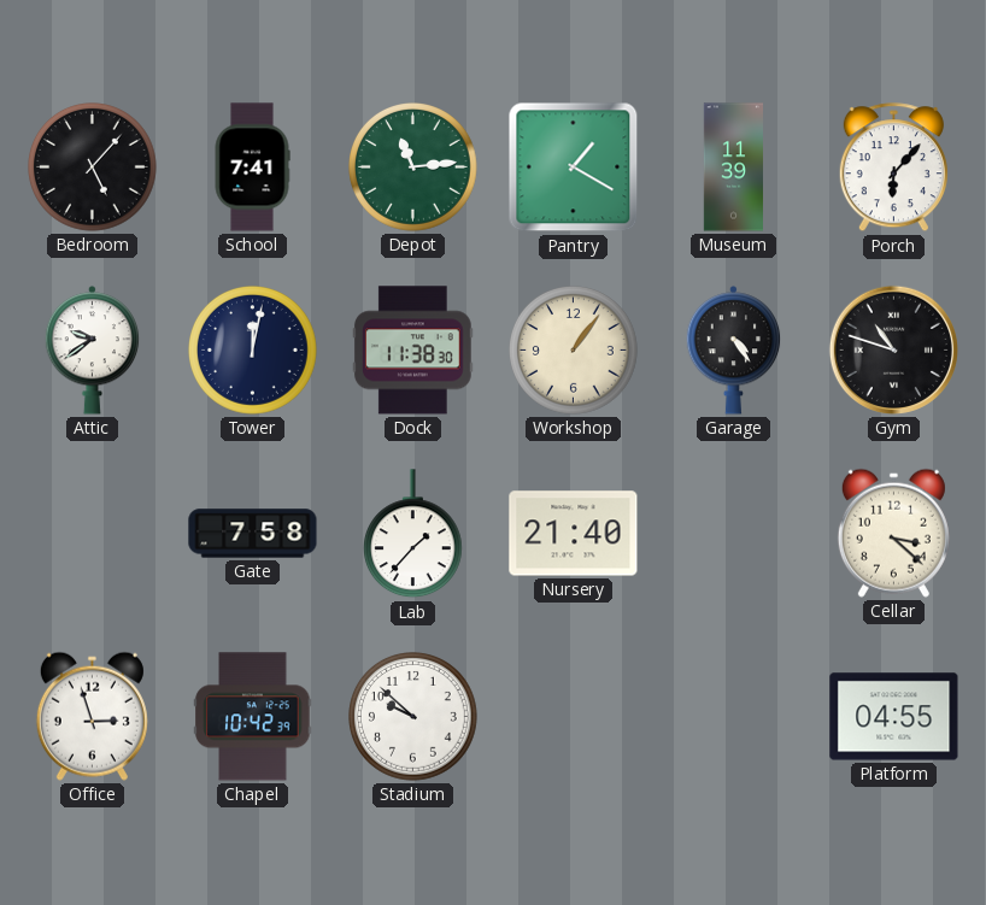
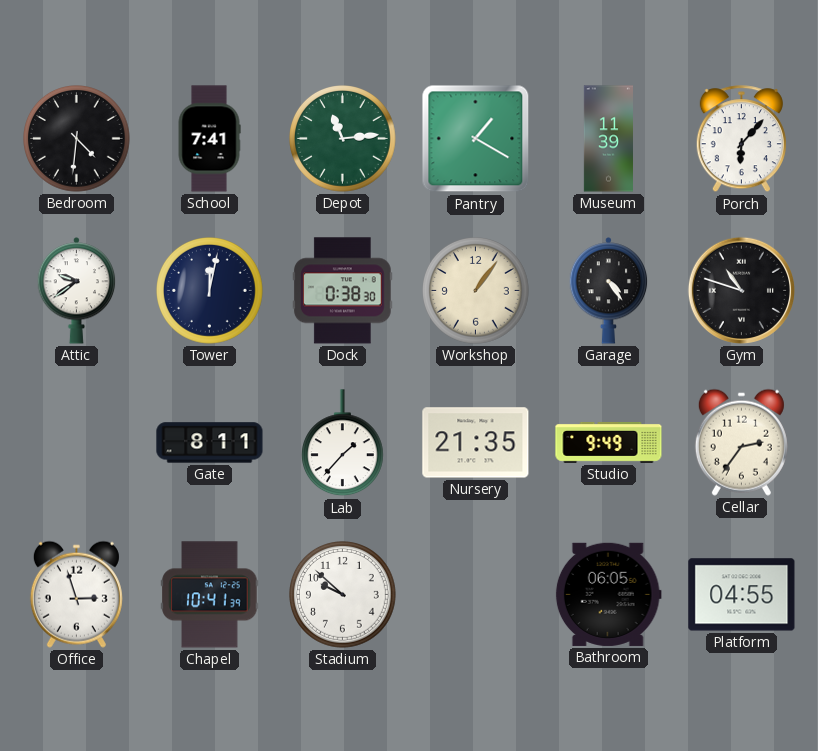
Bedroom: 5:07 -> 4:31 (77, 139)
Dock: 11:38 -> 0:38 (342, 291)
Gate: 7:58 -> 8:11 (210, 443)
Nursery: 21:40 -> 21:35 (476, 443)
Studio: none -> 9:49 (609, 442)
Cellar: 3:22 -> 2:36 (741, 442)
Chapel: 10:42 -> 10:41 (210, 595)
Bathroom: none -> 06:05 (608, 594)
